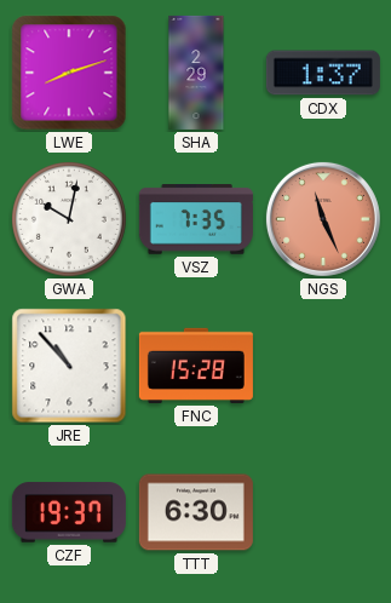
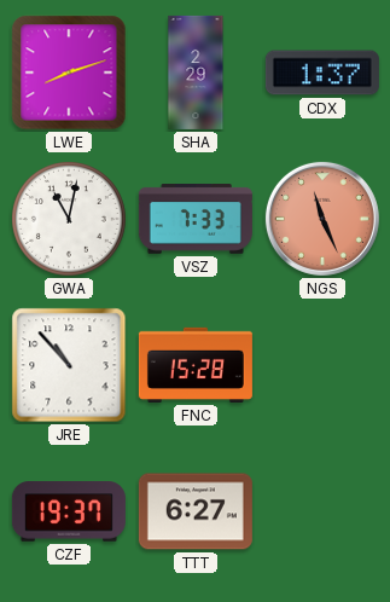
GWA: 10:02 -> 11:02 (69, 219)
VSZ: 7:35 -> 7:33 (196, 220)
TTT: 6:30 -> 6:27 (196, 511)
